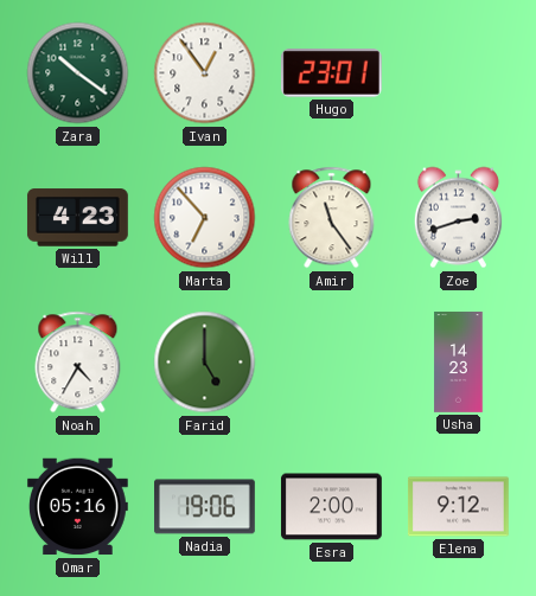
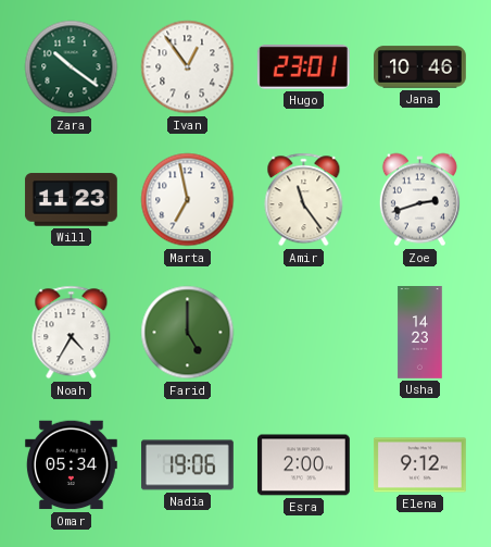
Jana: none -> 10:46 (420, 67)
Will: 4:23 -> 11:23 (71, 200)
Marta: 6:53 -> 6:58 (188, 200)
Omar: 05:16 -> 05:34 (71, 465)
